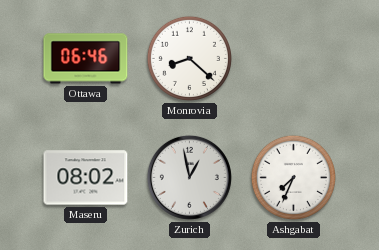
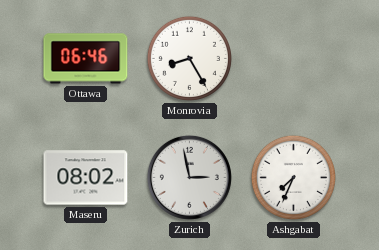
Monrovia: 8:22 -> 8:25 (189, 58)
Zurich: 12:58 -> 2:58 (189, 177)
